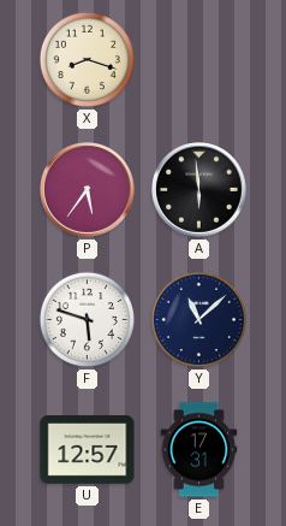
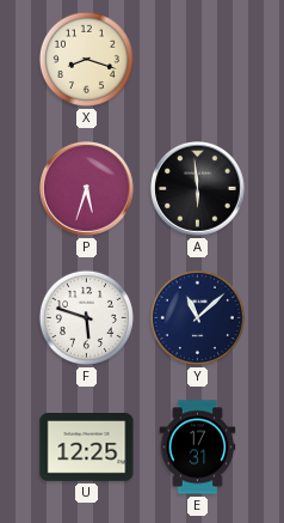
P: 5:36 -> 5:33 (87, 189)
U: 12:57 -> 12:25 (87, 448)
